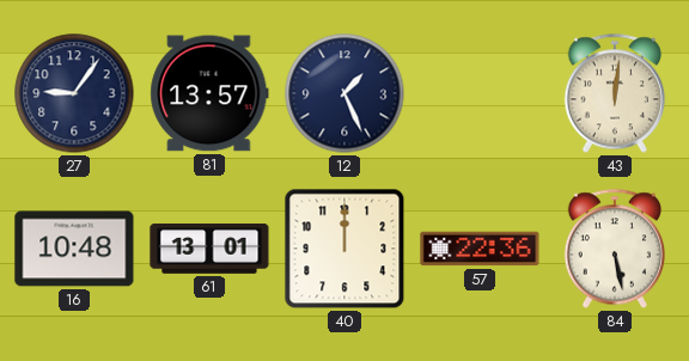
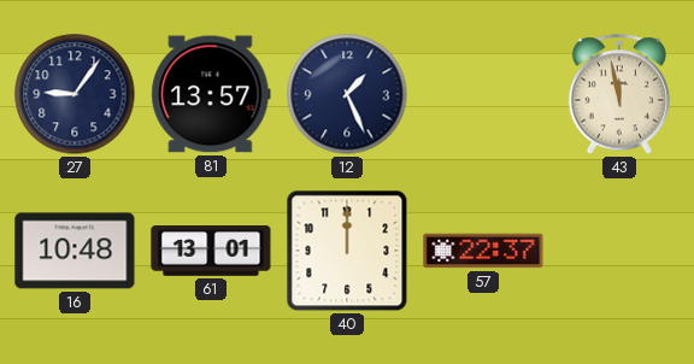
43: 12:01 -> 11:58 (619, 94)
57: 22:36 -> 22:37 (483, 251)
84: 5:28 -> none (615, 249)
